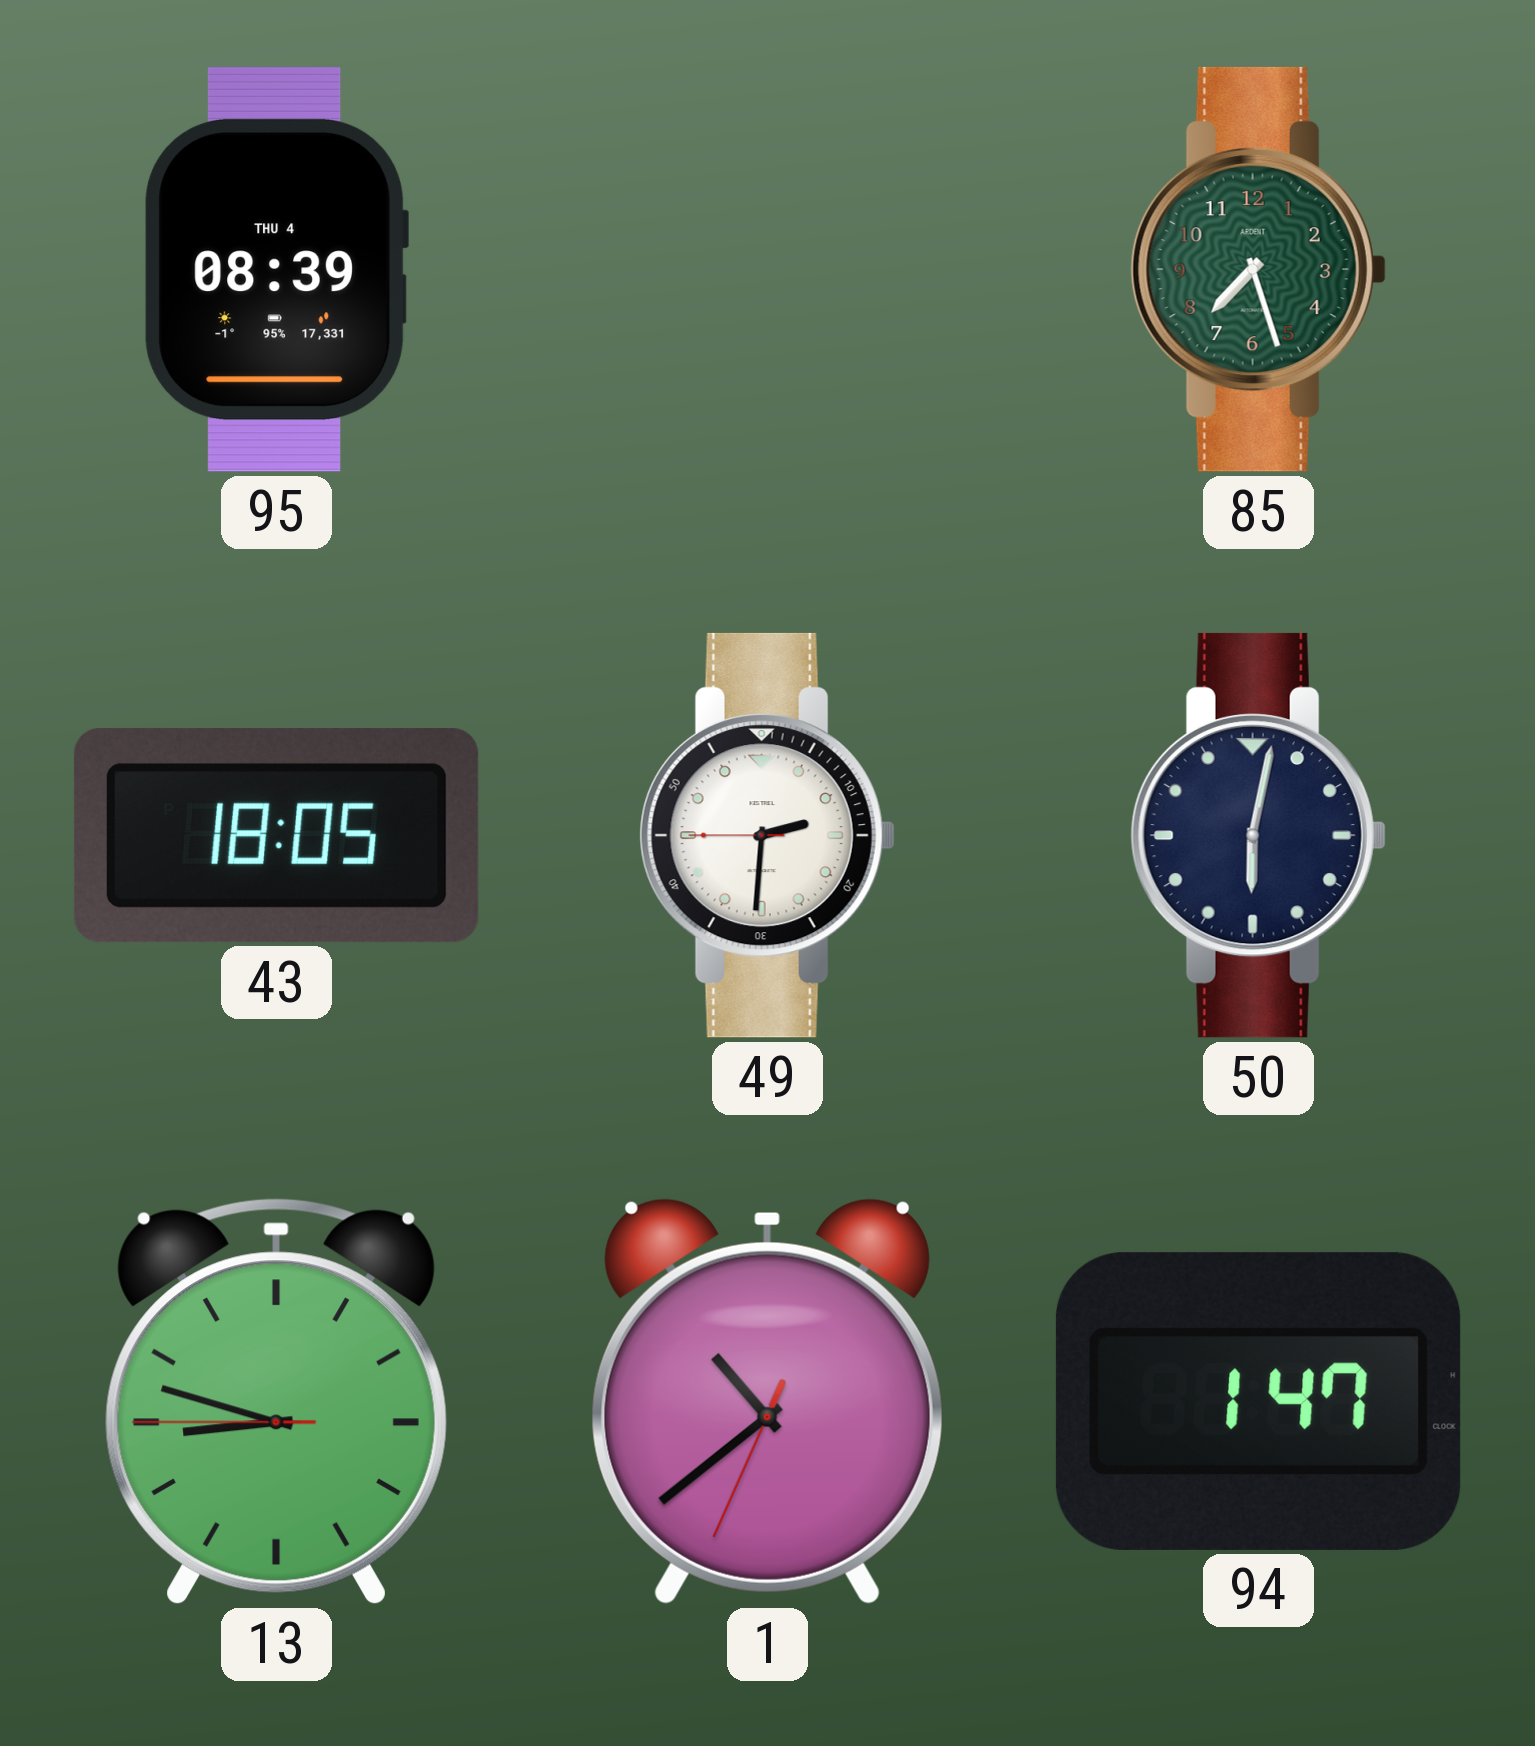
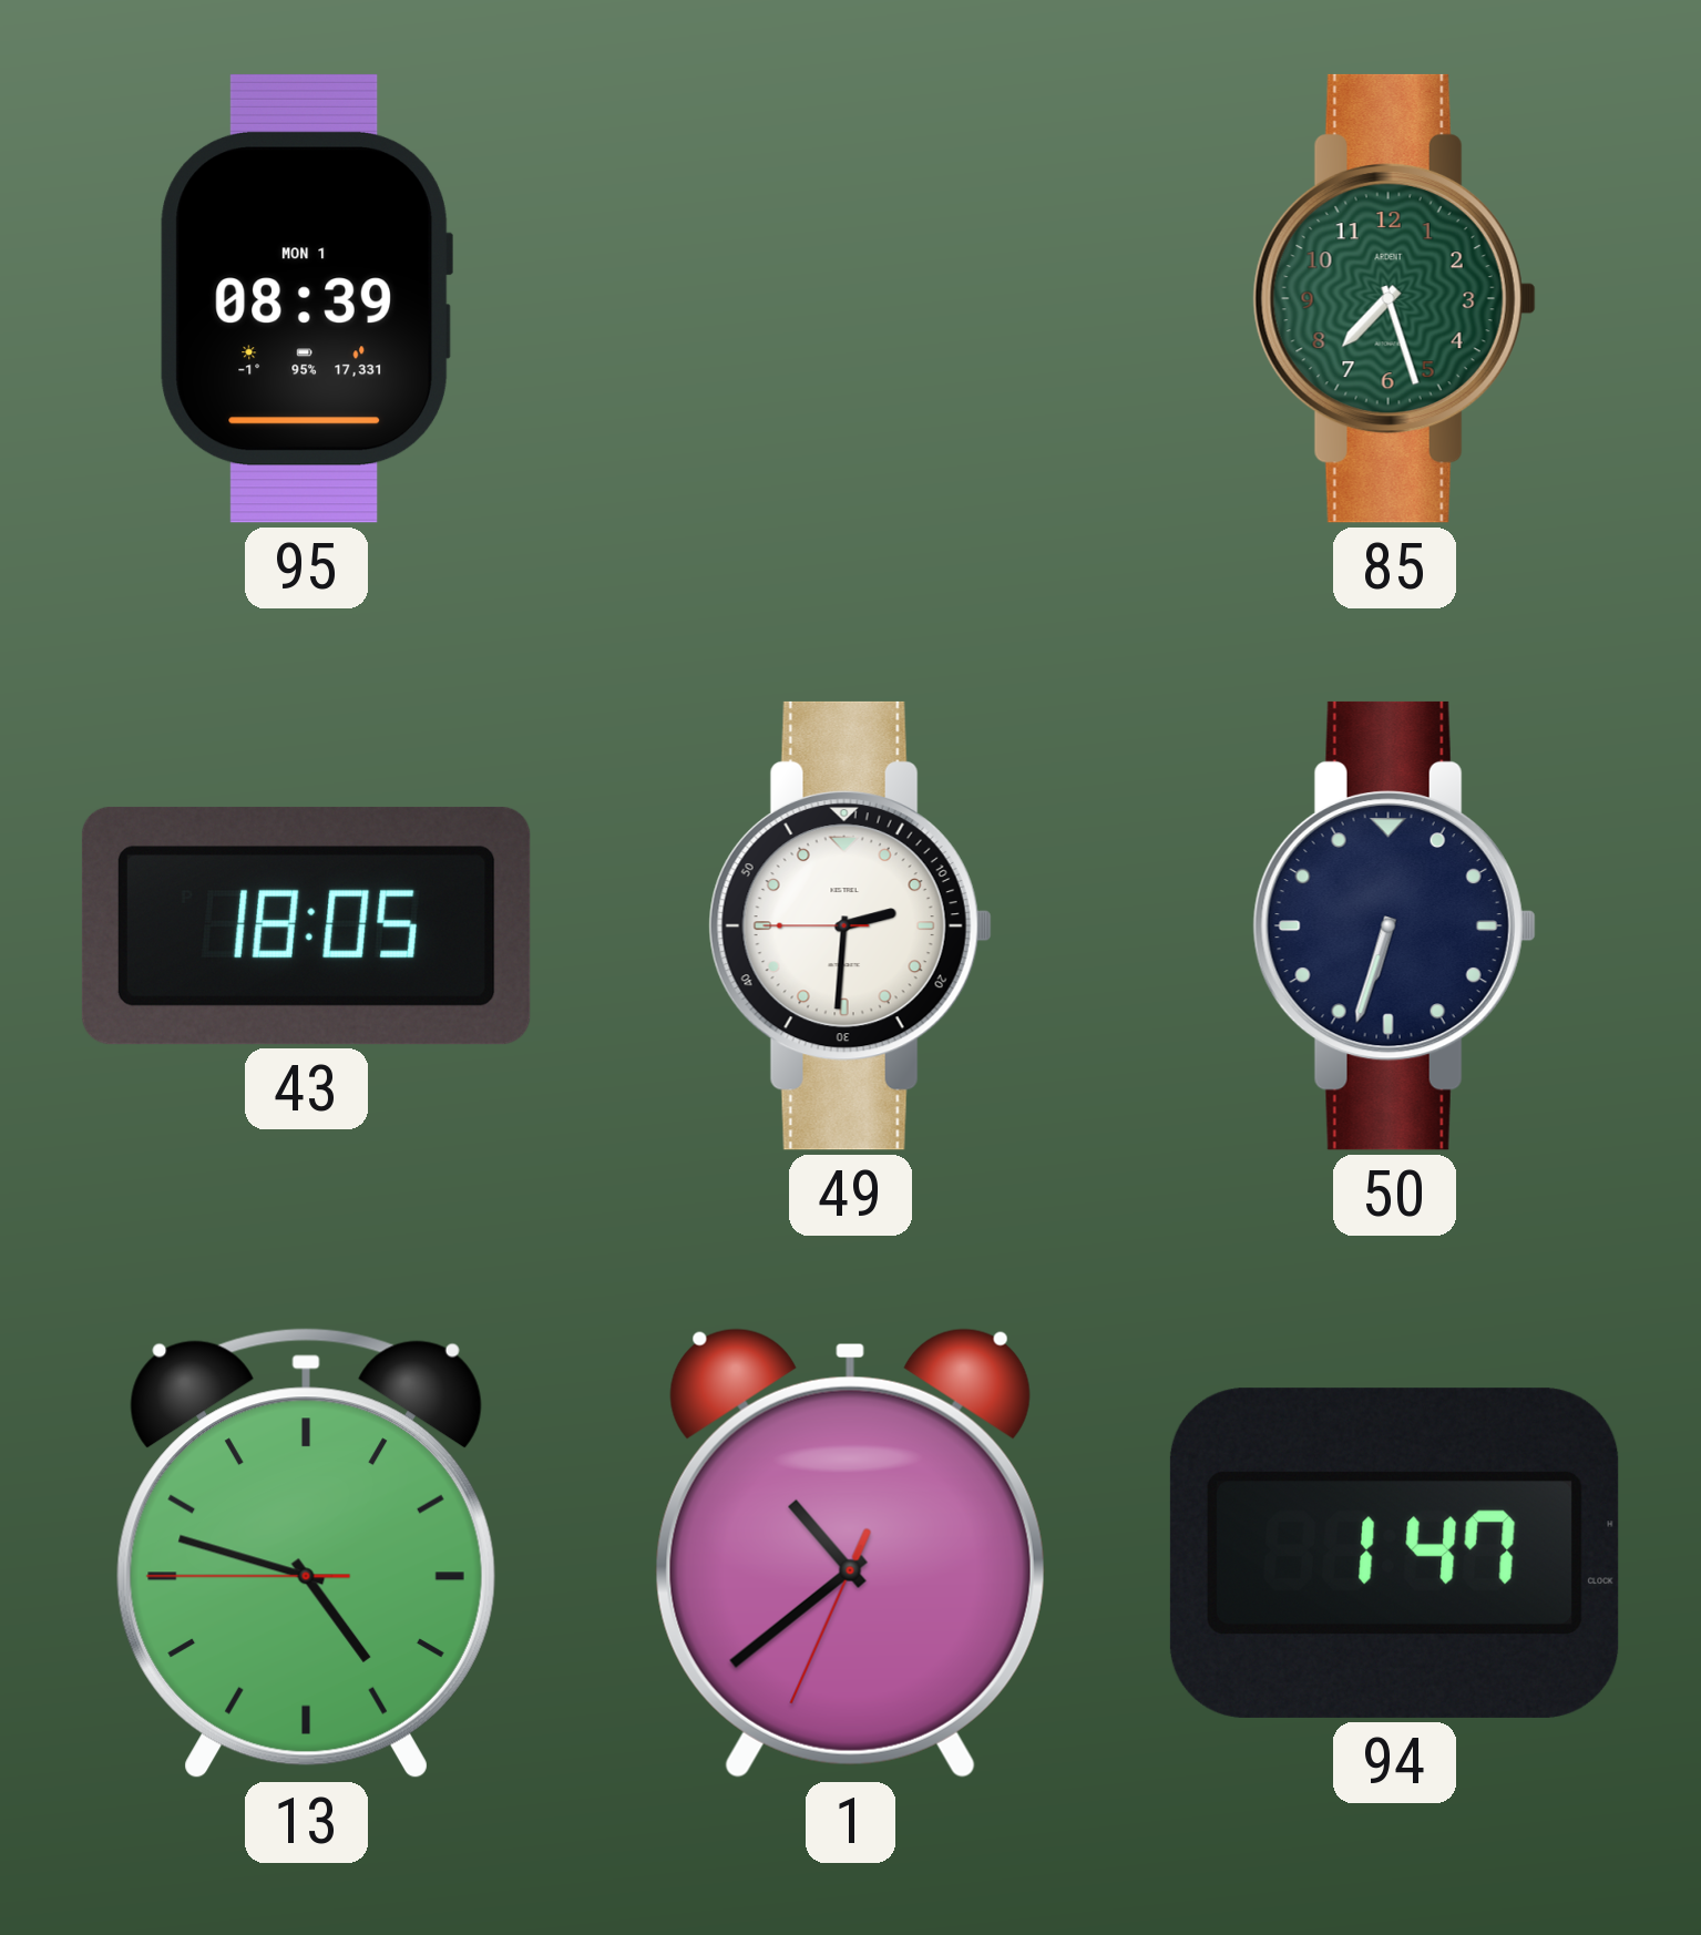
95 date: THU 4 -> MON 1 (306, 298)
50: 6:02 -> 6:33 (1394, 925)
13: 8:47 -> 4:47 (306, 1553)
